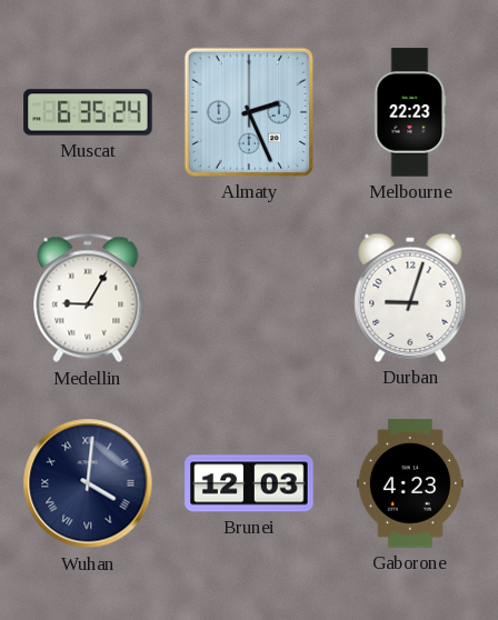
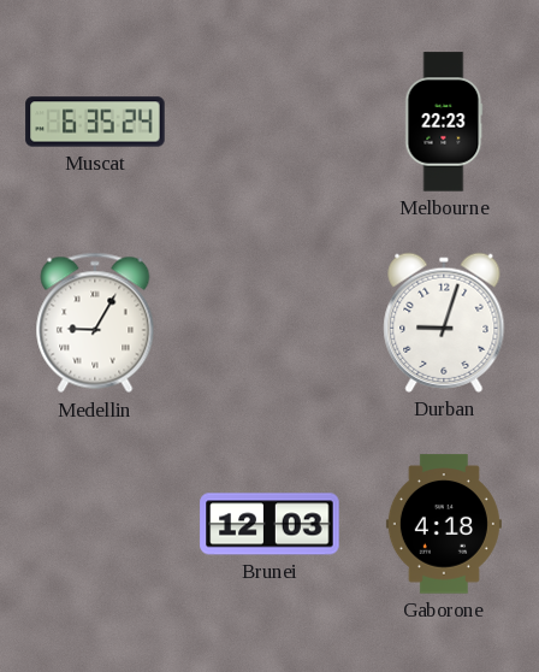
Almaty: 2:26 -> none (249, 112)
Wuhan: 4:01 -> none (88, 483)
Gaborone: 4:23 -> 4:18 (444, 524)
